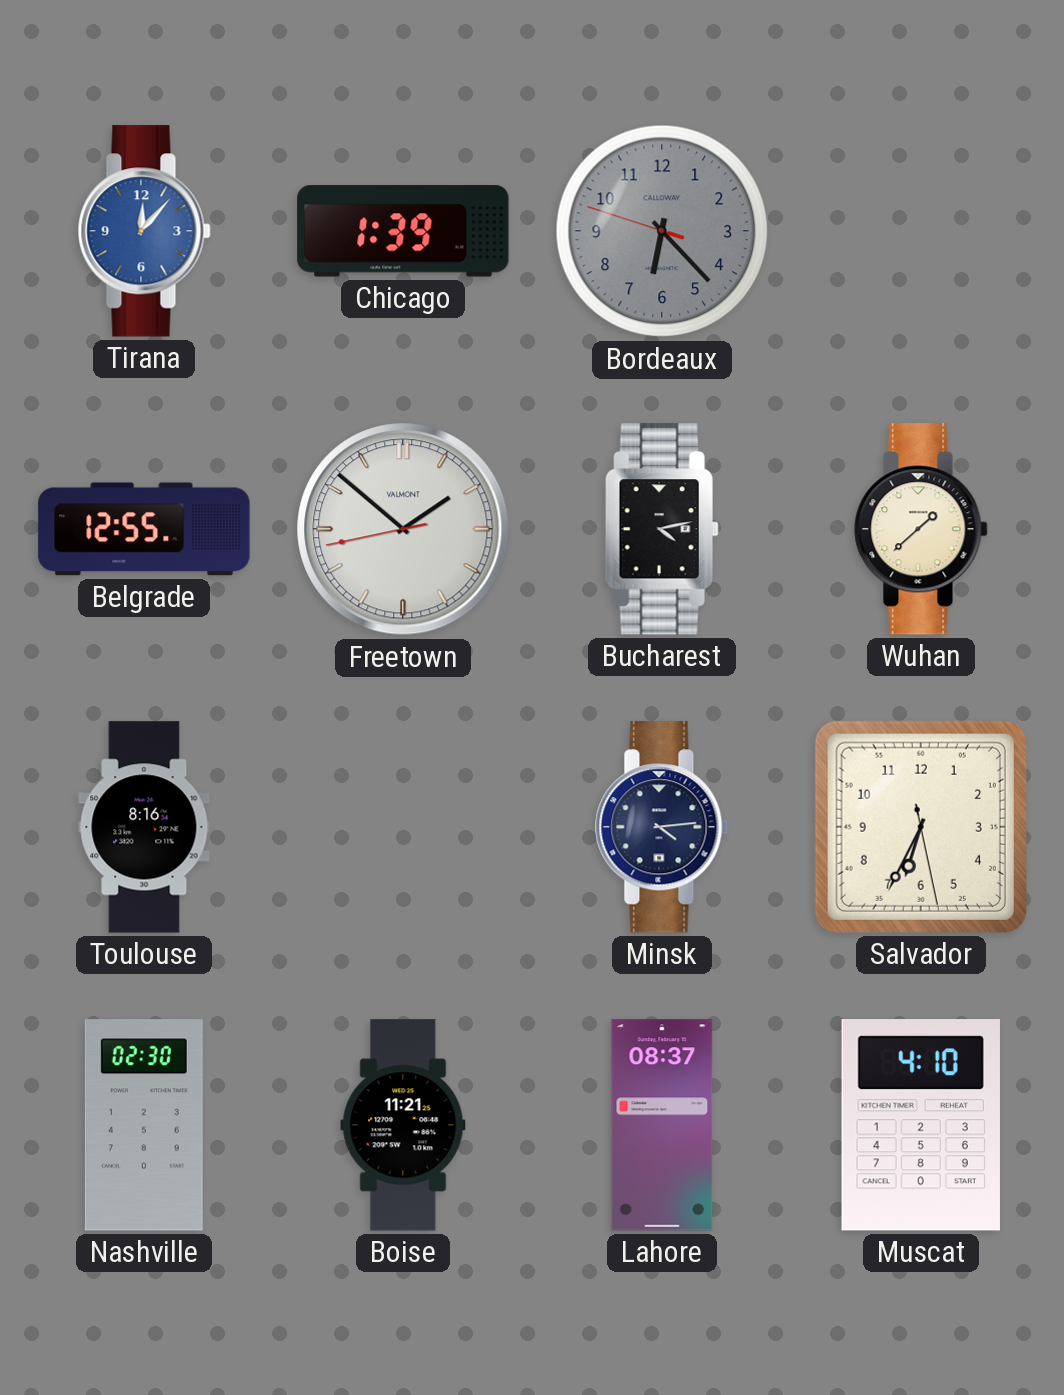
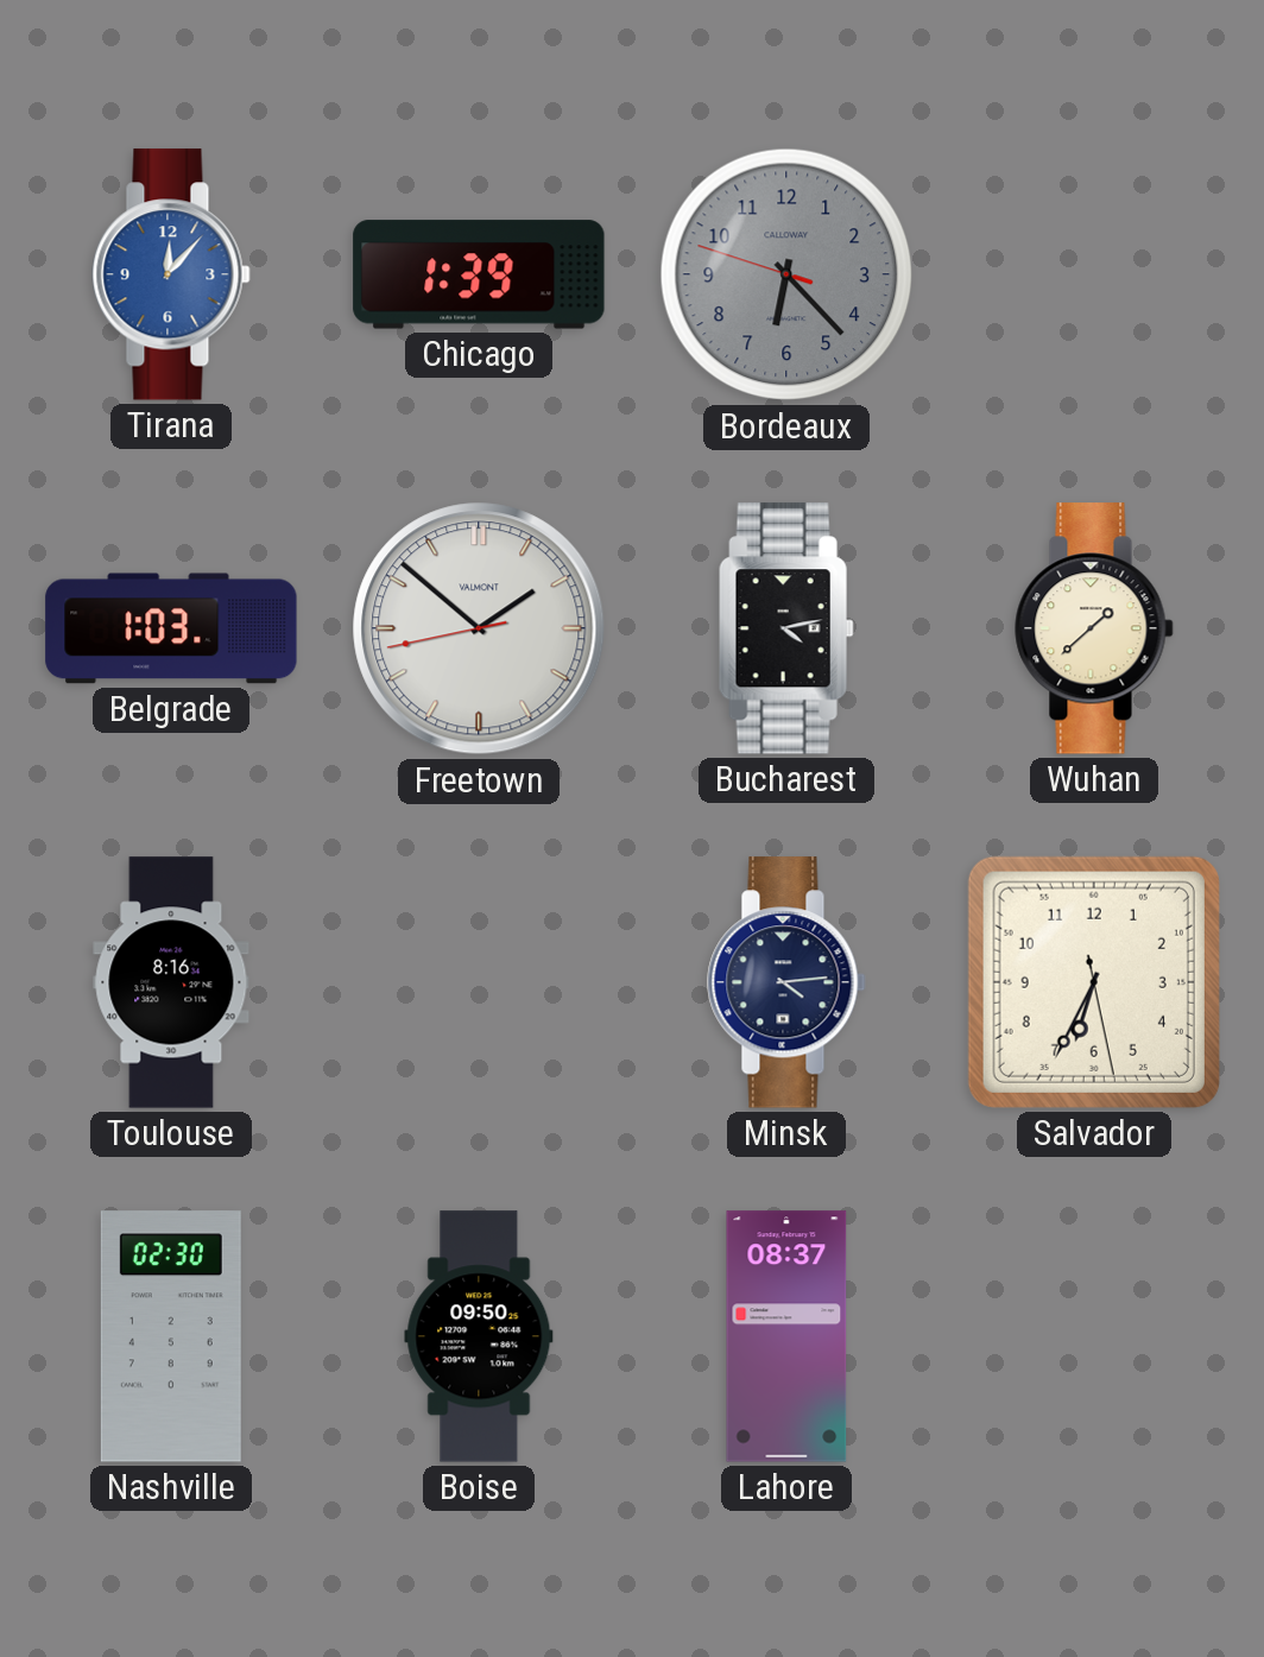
Belgrade: 12:55 -> 1:03 (171, 628)
Boise: 11:21 -> 09:50 (479, 1336)
Muscat: 4:10 -> none (921, 1125)
